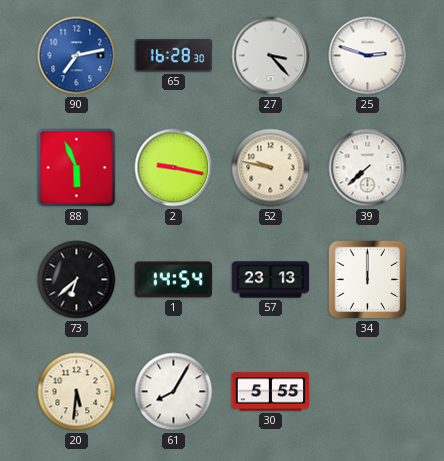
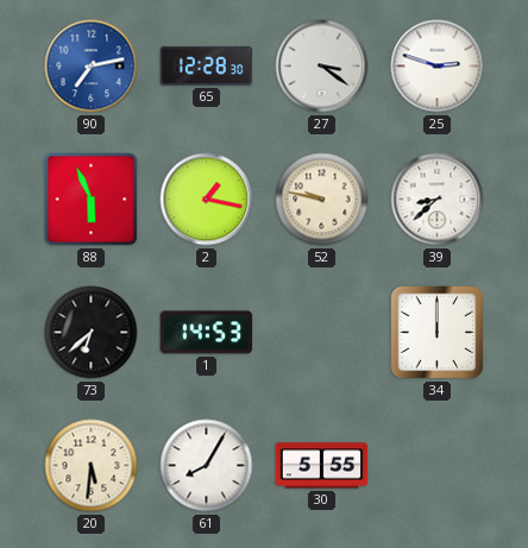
65: 16:28 -> 12:28 (207, 67)
27: 3:23 -> 3:21 (322, 67)
2: 9:17 -> 1:17 (207, 200)
39: 7:38 -> 8:38 (438, 200)
1: 14:54 -> 14:53 (207, 333)
57: 23:13 -> none (271, 280)
